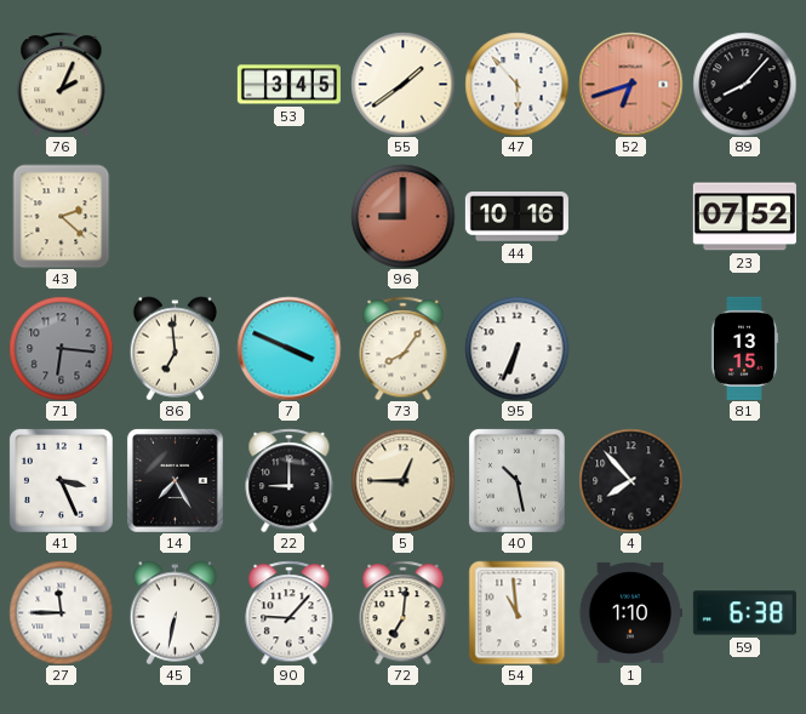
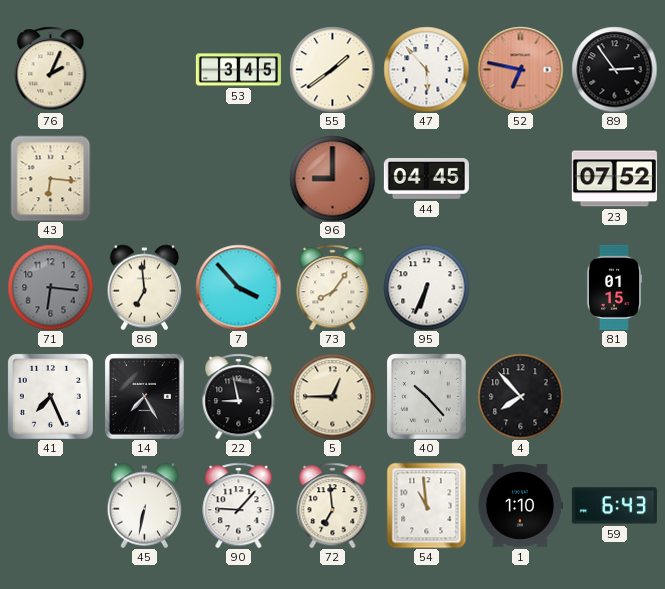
52: 6:42 -> 6:47 (520, 69)
89: 8:07 -> 2:54 (614, 69)
43: 2:22 -> 6:16 (51, 178)
44: 10:16 -> 04:45 (426, 179)
7: 3:49 -> 3:53 (238, 287)
81: 13:15 -> 01:15 (614, 287)
41: 3:26 -> 7:26 (50, 396)
22: 9:00 -> 8:58 (239, 396)
40: 10:28 -> 10:23 (426, 397)
27: 11:45 -> none (61, 612)
72: 7:01 -> 6:59 (333, 505)
59: 6:38 -> 6:43 (614, 506)
